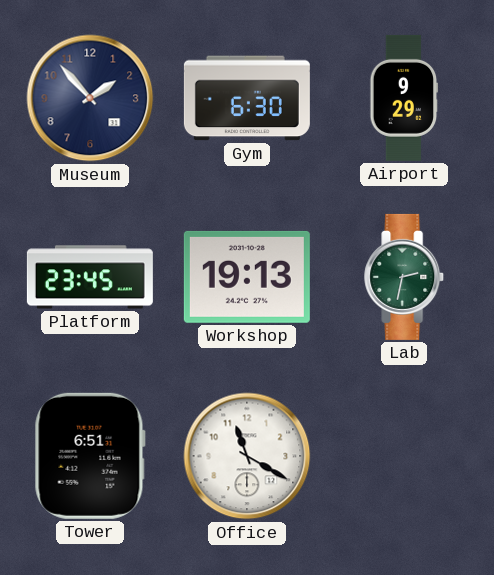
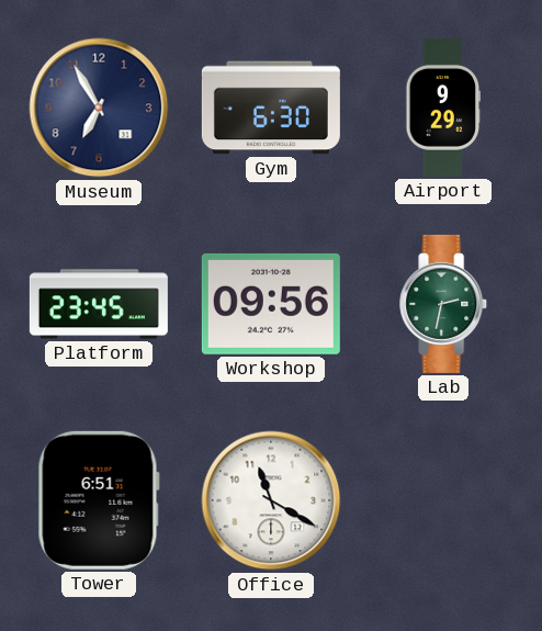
Museum: 1:53 -> 6:55 (99, 108)
Workshop: 19:13 -> 09:56 (271, 304)
